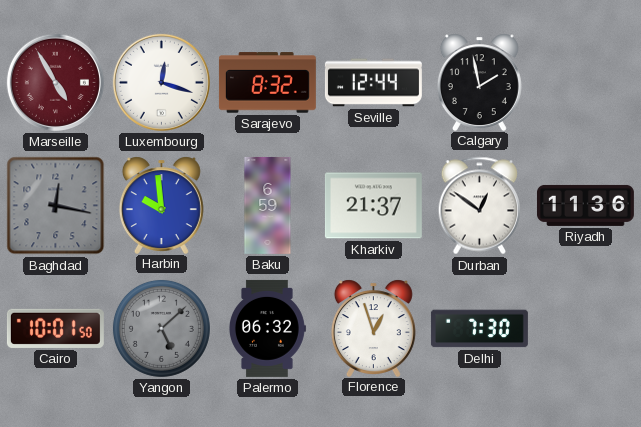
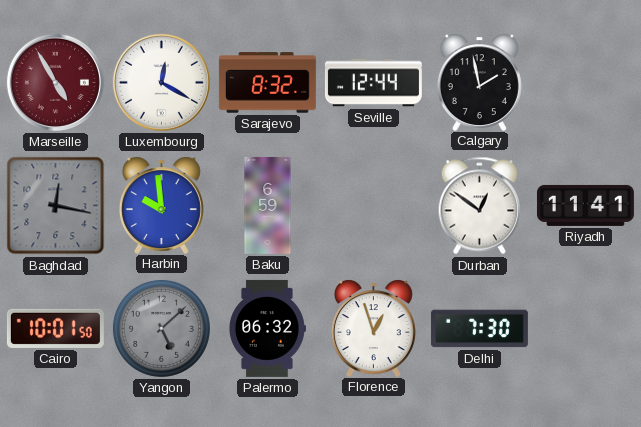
Luxembourg: 12:18 -> 12:20 (161, 82)
Kharkiv: 21:37 -> none (373, 206)
Riyadh: 11:36 -> 11:41 (585, 205)
